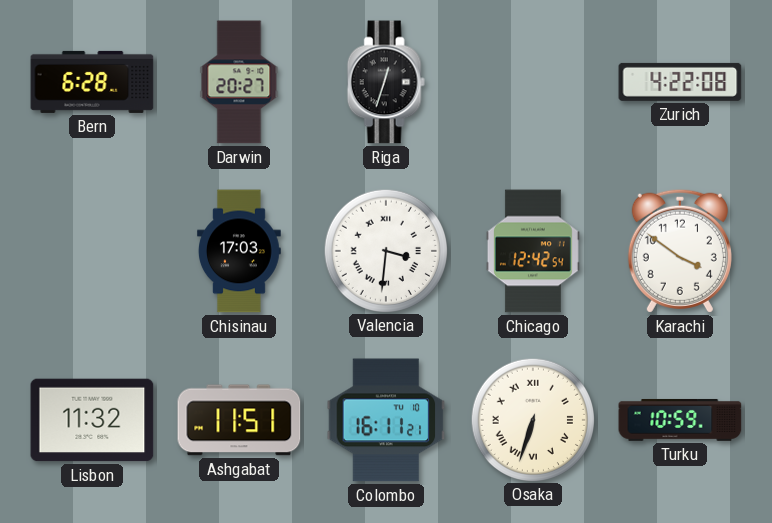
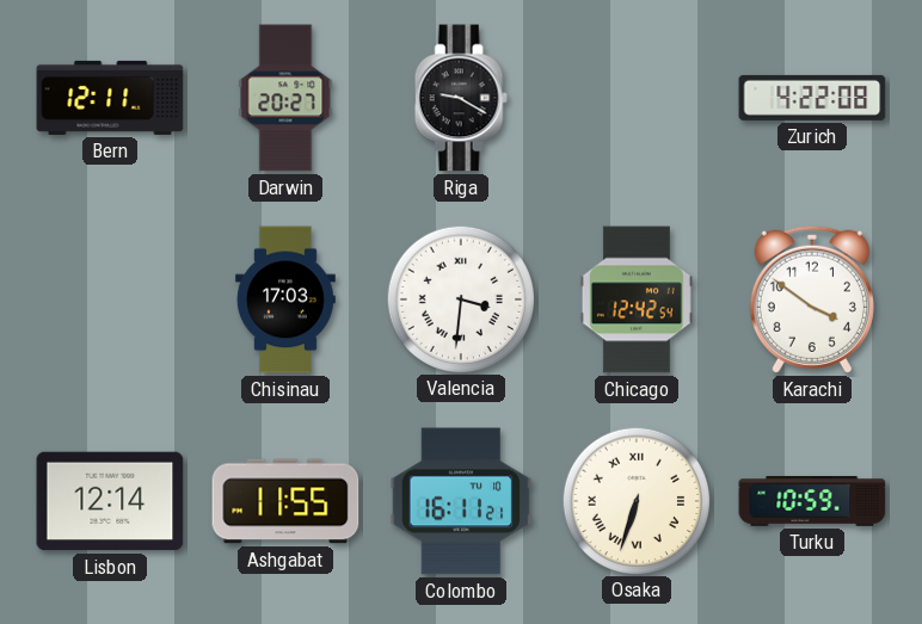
Bern: 6:28 -> 12:11 (110, 98)
Riga: 12:33 -> 9:20 (461, 98)
Lisbon: 11:32 -> 12:14 (110, 501)
Ashgabat: 11:51 -> 11:55 (285, 501)
